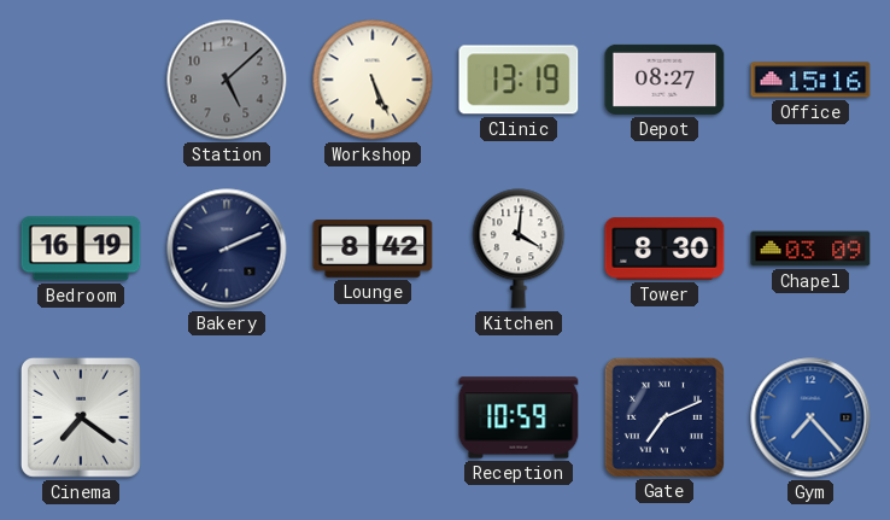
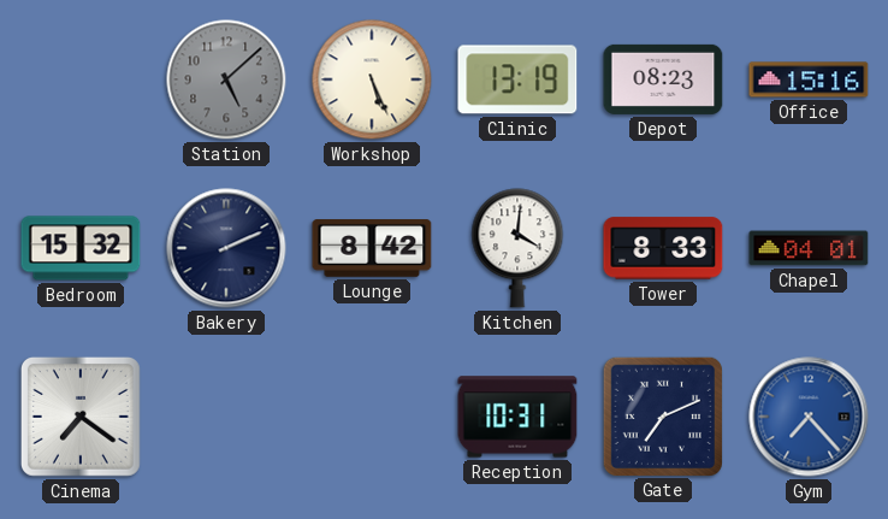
Depot: 08:27 -> 08:23 (663, 79)
Bedroom: 16:19 -> 15:32 (81, 248)
Tower: 8:30 -> 8:33 (663, 248)
Chapel: 03:09 -> 04:01 (809, 248)
Reception: 10:59 -> 10:31 (517, 417)
